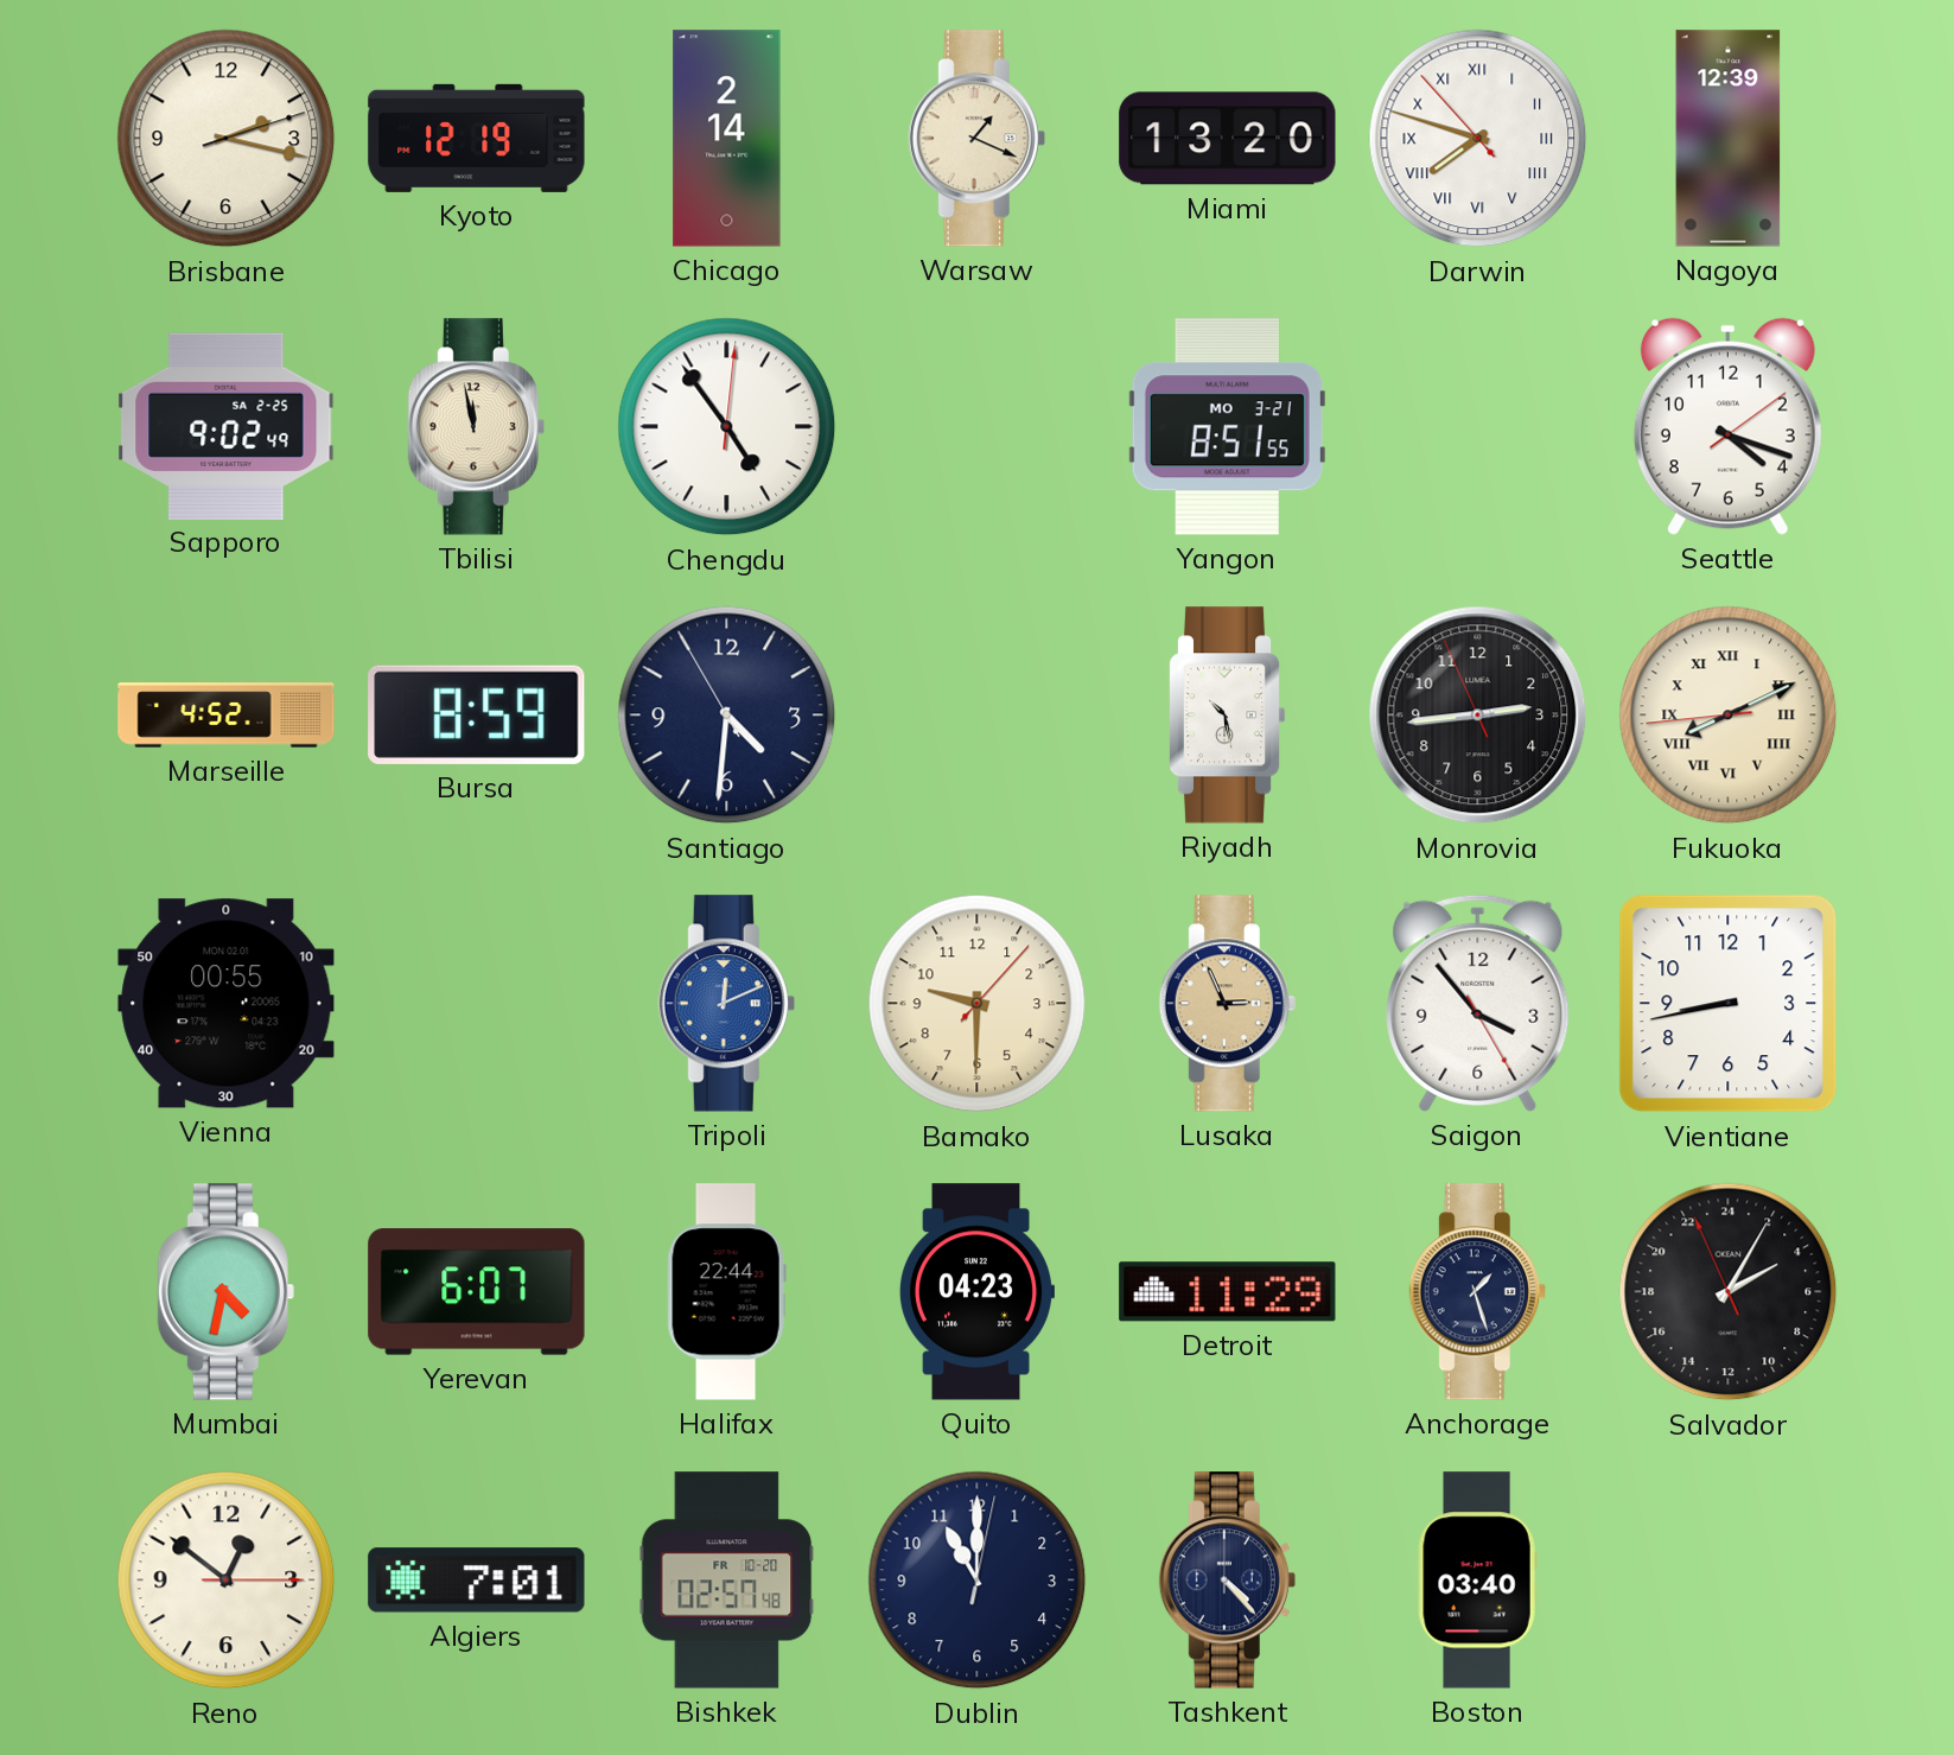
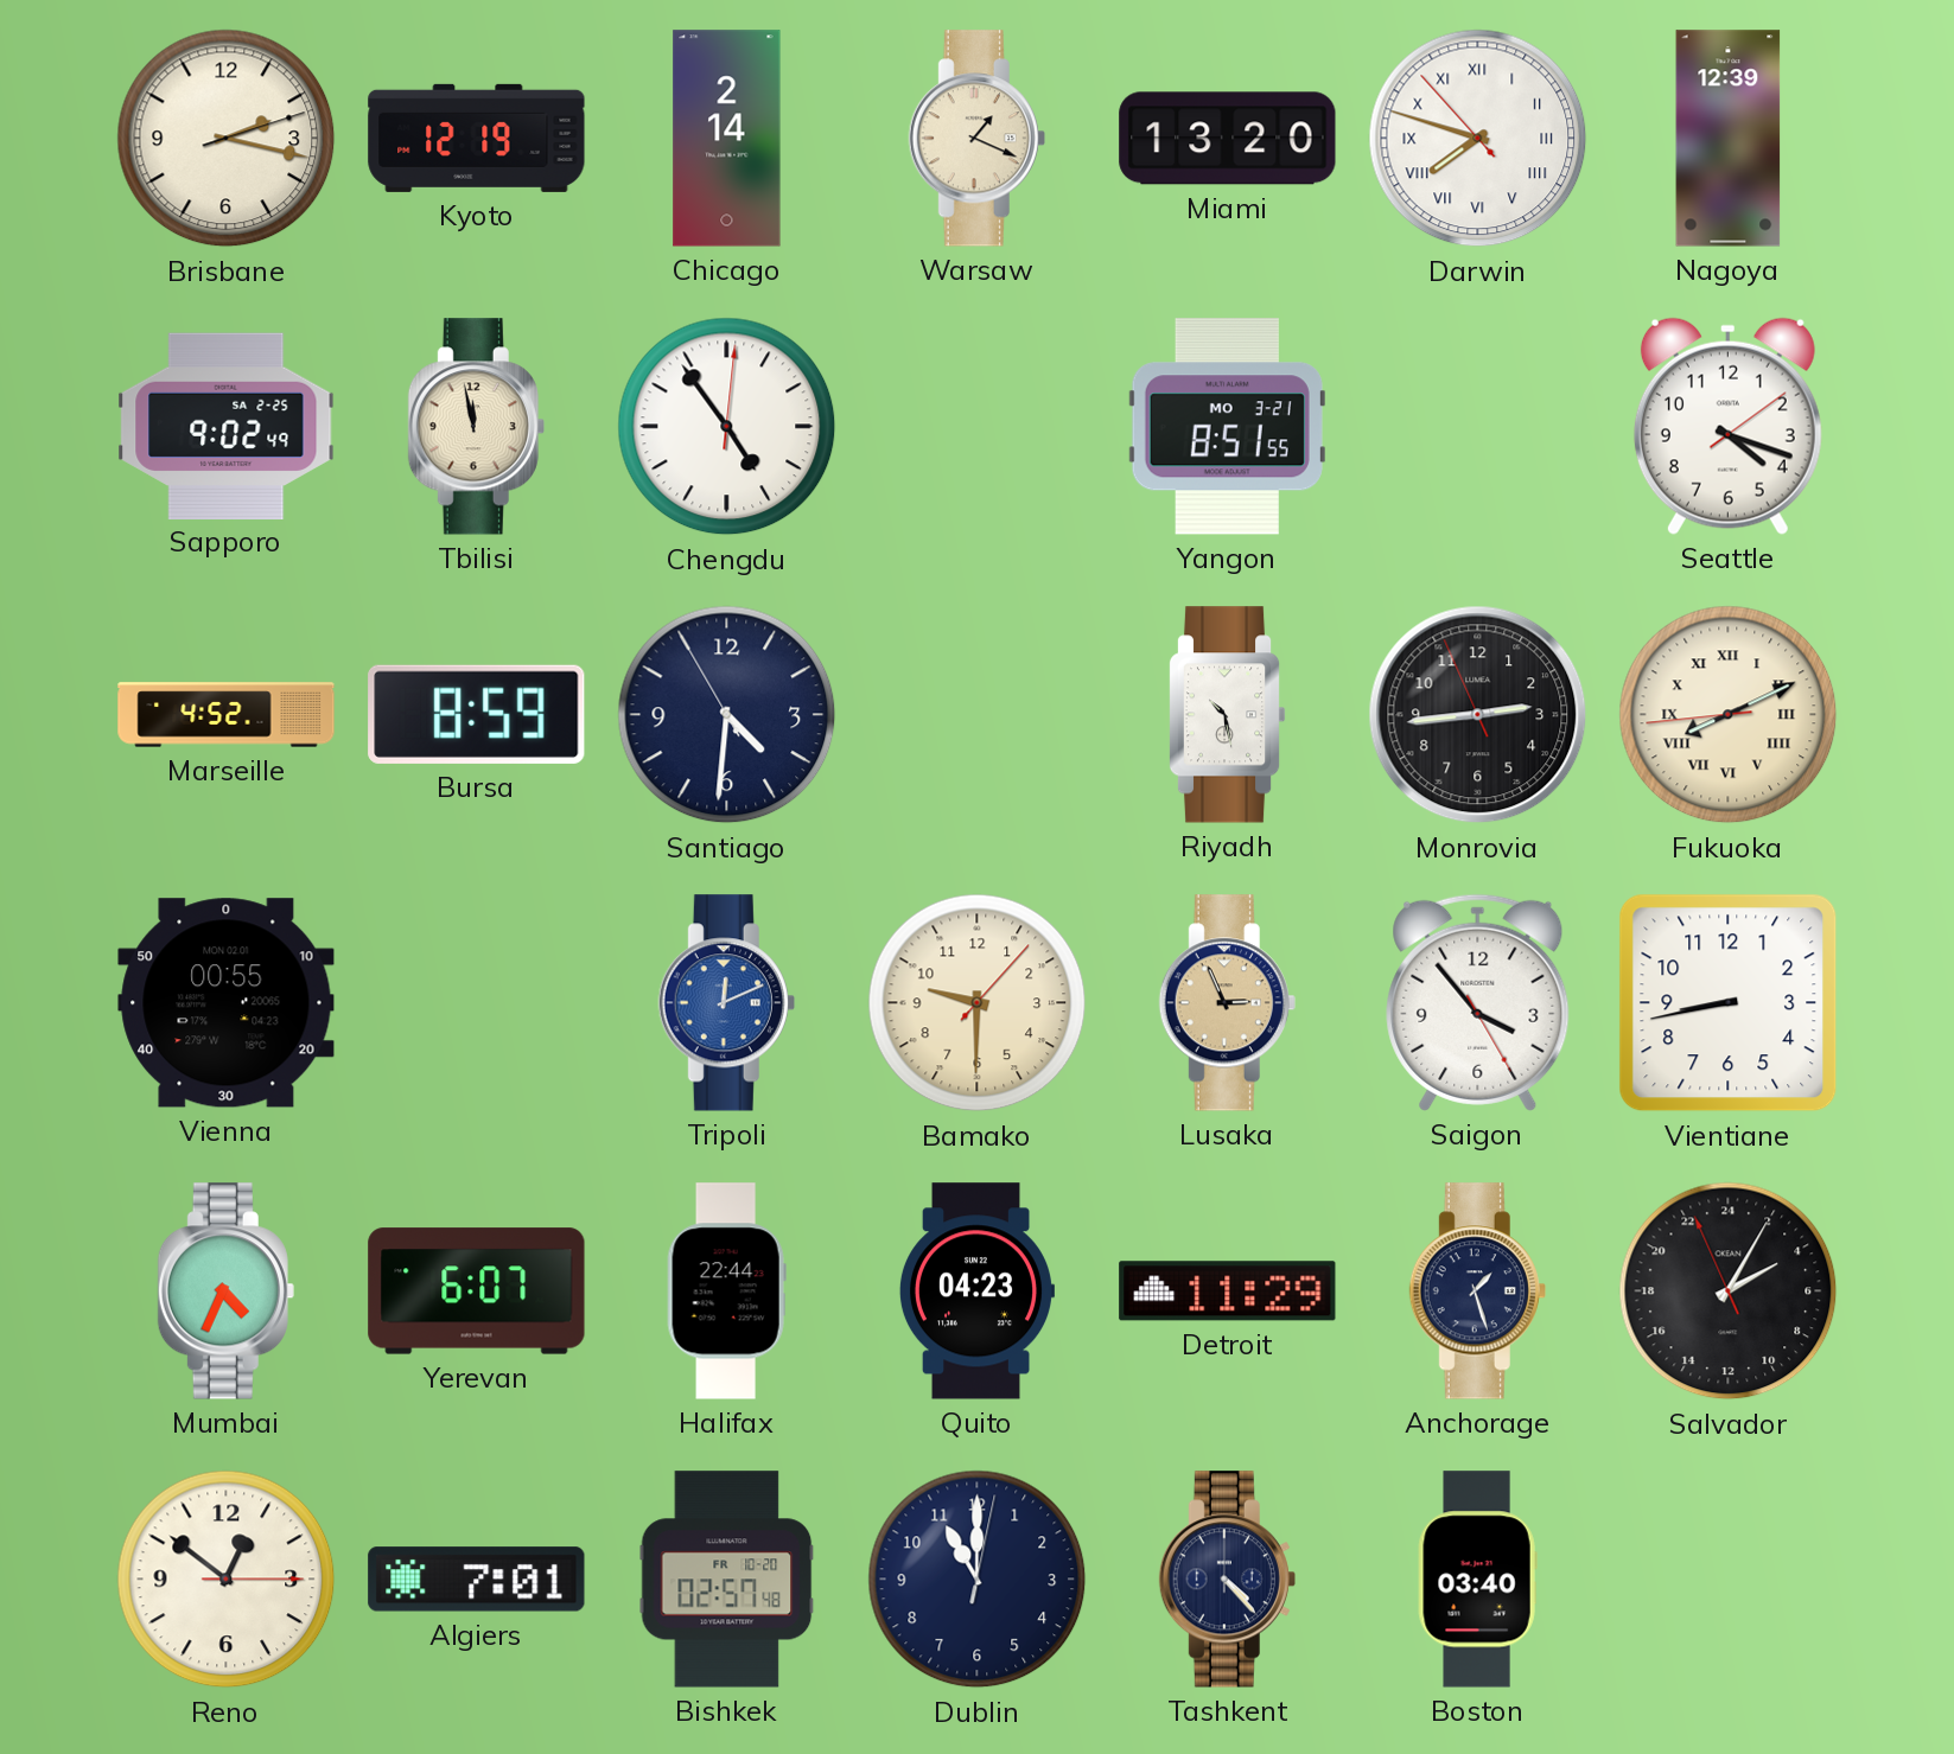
Mumbai: 4:32 -> 4:34 (225, 1291)
